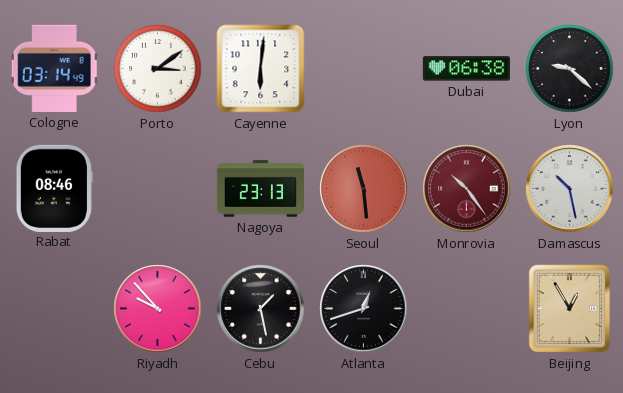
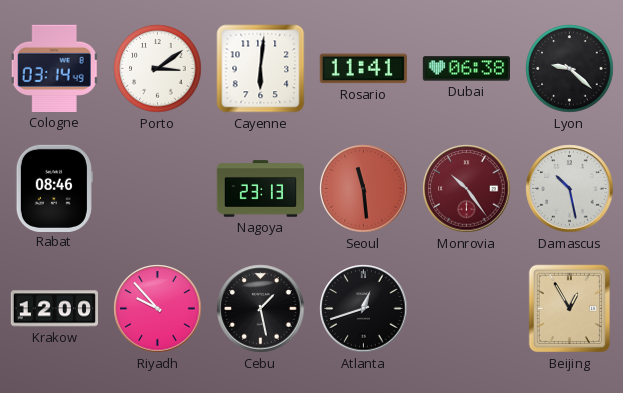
Rosario: none -> 11:41 (363, 69)
Krakow: none -> 12:00 (54, 309)
